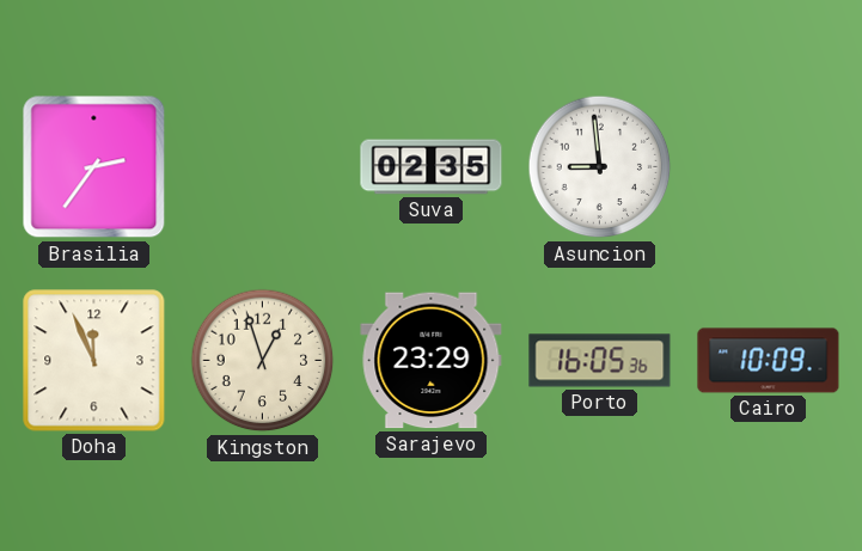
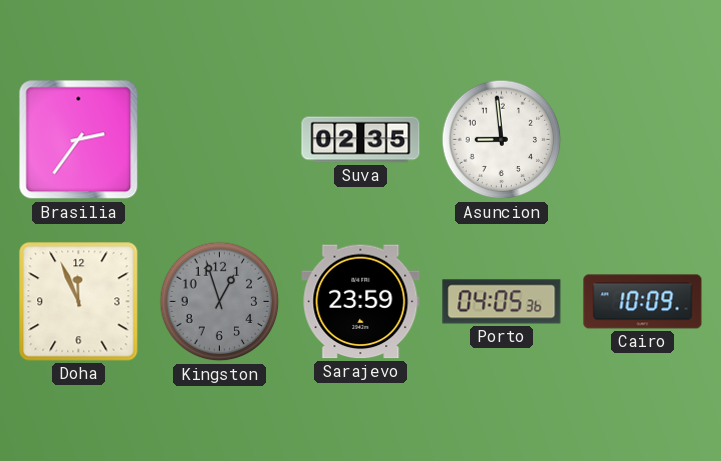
Kingston dial: cream -> grey (220, 302)
Sarajevo: 23:29 -> 23:59 (361, 302)
Porto: 16:05 -> 04:05 (502, 302)
